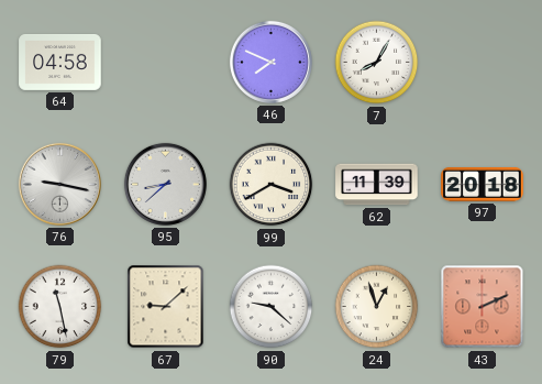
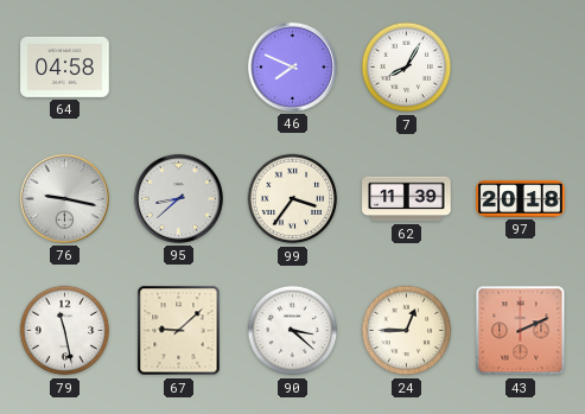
99: 3:40 -> 3:36 (293, 199)
90: 9:22 -> 3:22 (293, 331)
24: 12:57 -> 12:45 (407, 331)
